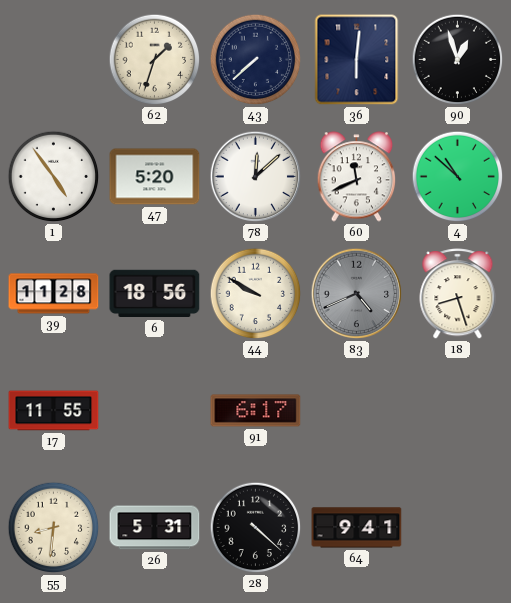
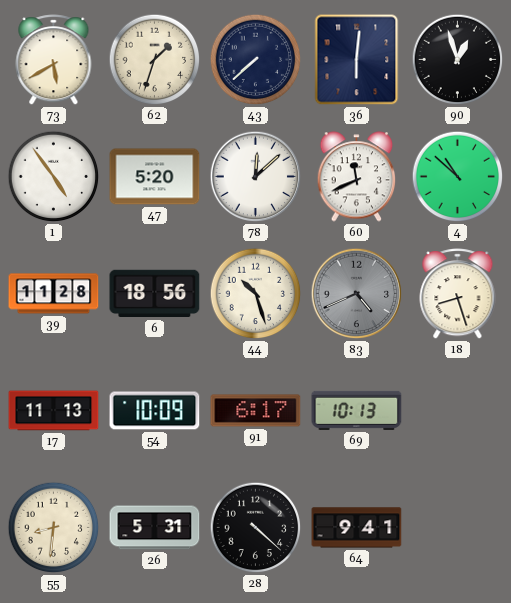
73: none -> 5:40 (54, 60)
44: 9:50 -> 10:27 (256, 294)
17: 11:55 -> 11:13 (54, 411)
54: none -> 10:09 (155, 411)
69: none -> 10:13 (357, 410)
